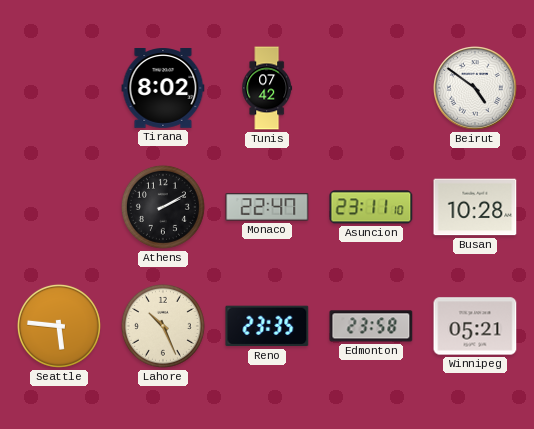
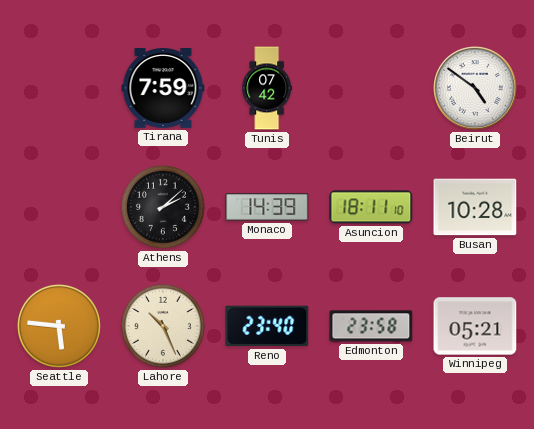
Tirana: 8:02 -> 7:59 (163, 89)
Athens: 2:10 -> 2:08 (163, 207)
Monaco: 22:47 -> 14:39 (267, 207)
Asuncion: 23:11 -> 18:11 (371, 207)
Reno: 23:35 -> 23:40 (267, 326)
